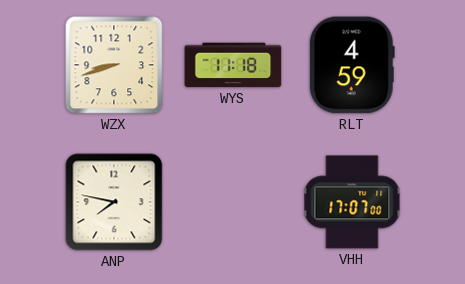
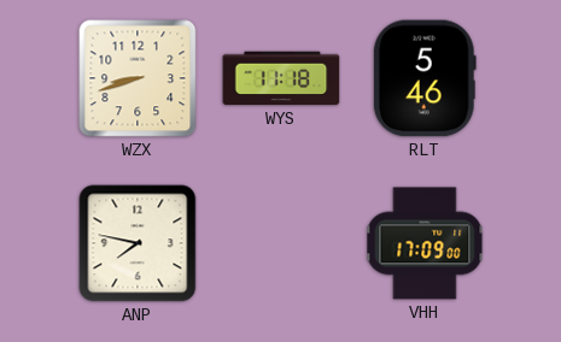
RLT: 4:59 -> 5:46 (425, 78)
VHH: 17:07 -> 17:09 (425, 243)
